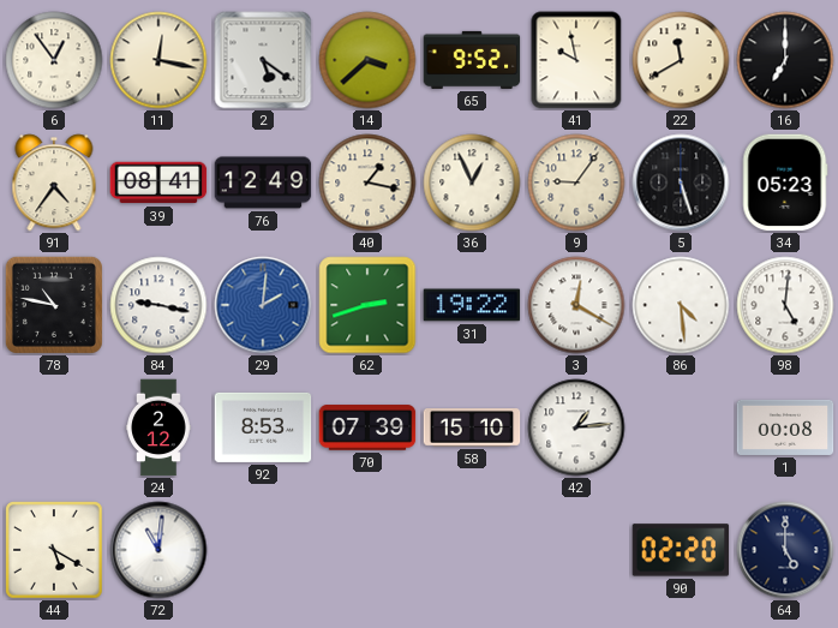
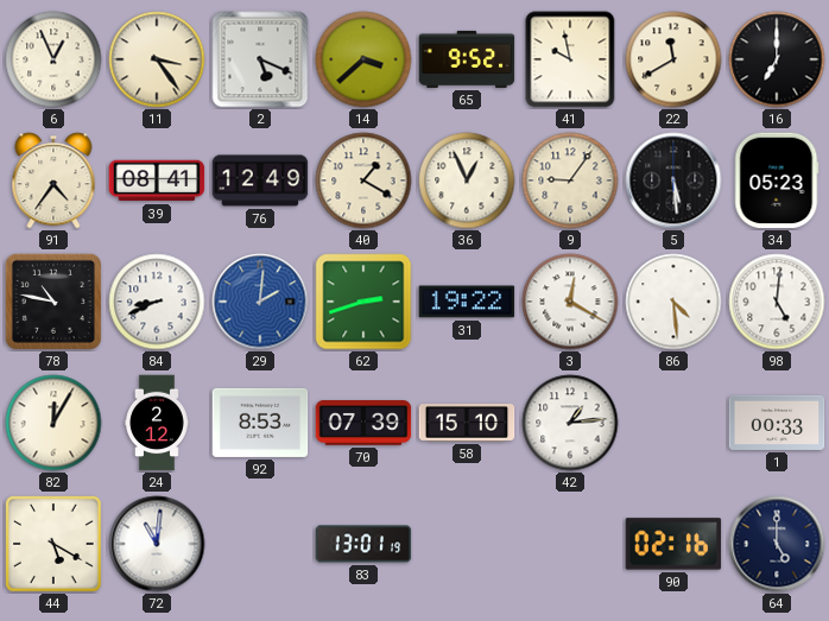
6: 12:54 -> 12:56 (53, 59)
11: 12:17 -> 3:24 (157, 59)
2: 5:21 -> 5:19 (260, 59)
40: 1:17 -> 1:20 (363, 180)
5: 5:27 -> 5:29 (673, 180)
84: 9:17 -> 8:41 (157, 302)
82: none -> 12:05 (53, 423)
1: 00:08 -> 00:33 (777, 423)
83: none -> 13:01 (363, 544)
90: 02:20 -> 02:16 (673, 544)
